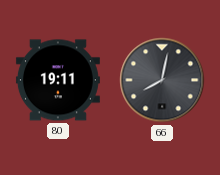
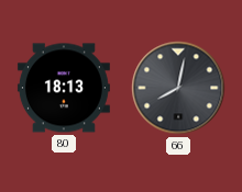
80: 19:11 -> 18:13 (64, 88)
